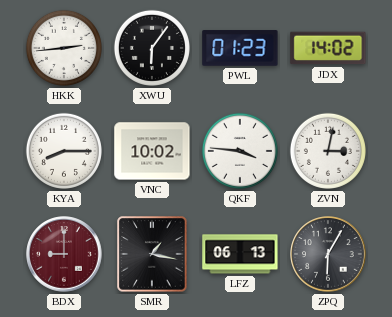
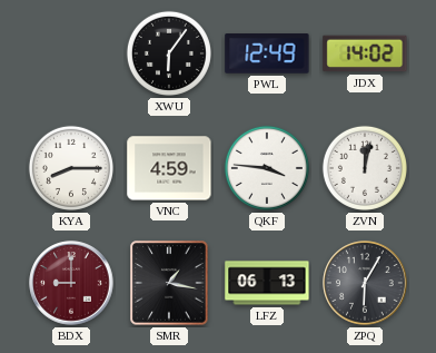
HKK: 2:44 -> none (64, 48)
PWL: 01:23 -> 12:49 (267, 53)
VNC: 10:02 -> 4:59 (169, 168)
ZVN: 3:02 -> 12:02 (365, 168)
